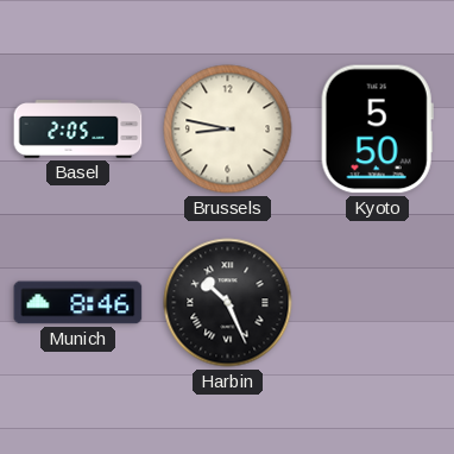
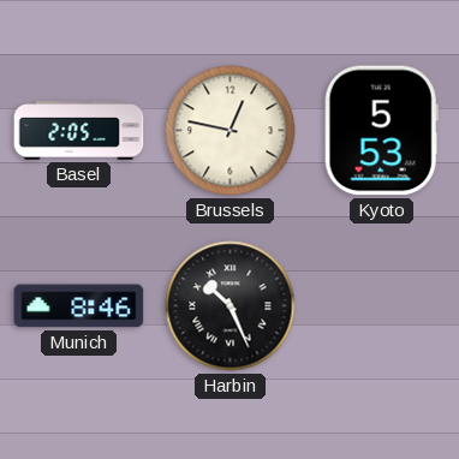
Brussels: 8:47 -> 12:47 (231, 131)
Kyoto: 5:50 -> 5:53 (381, 131)
